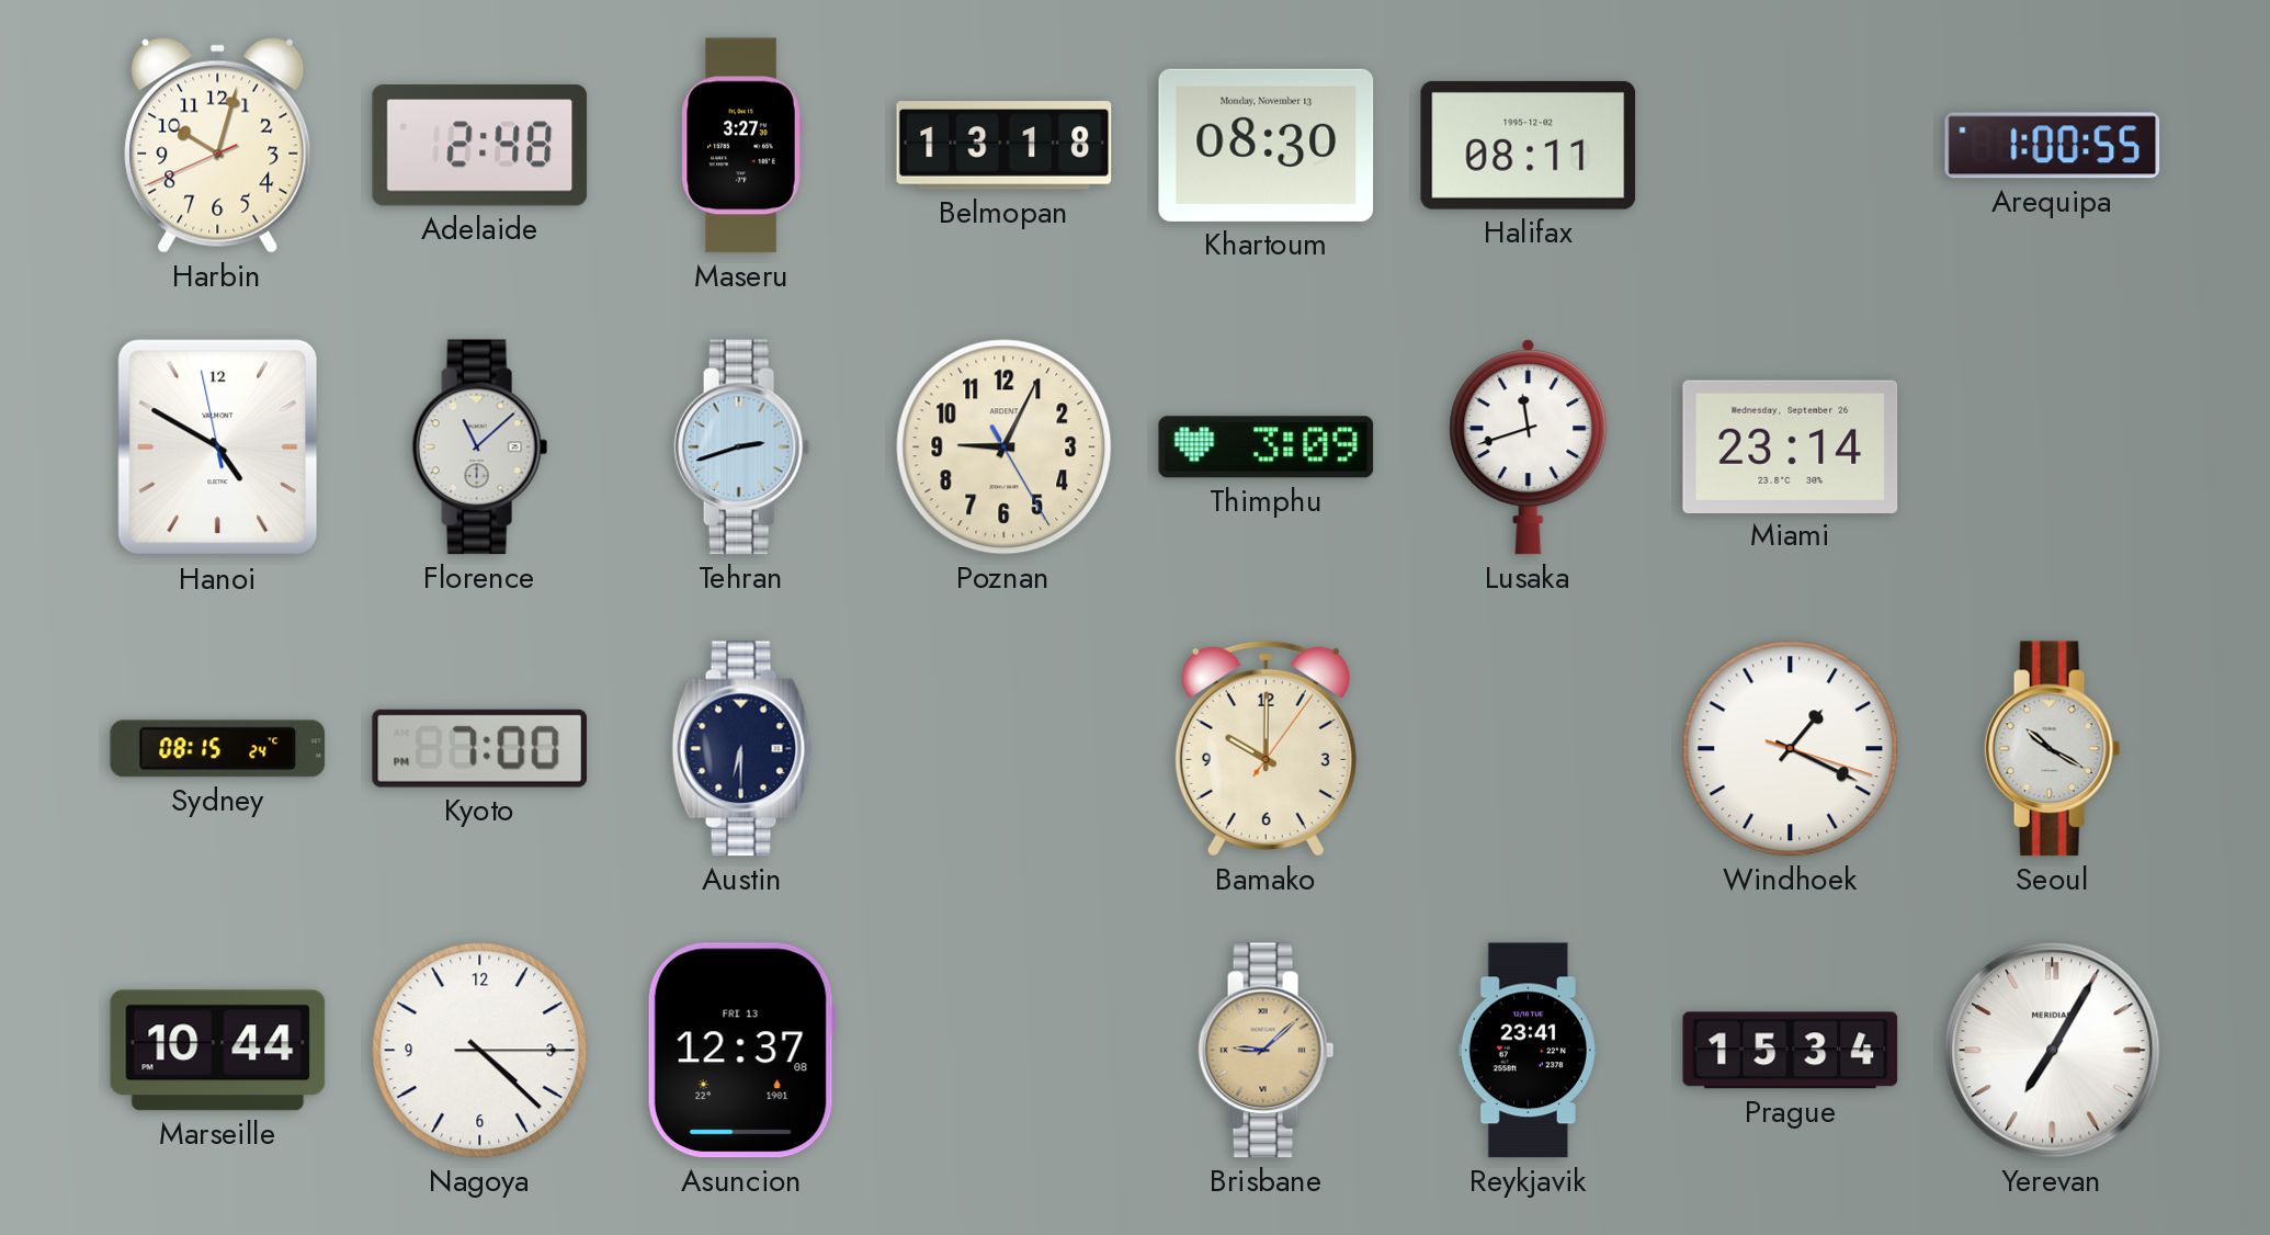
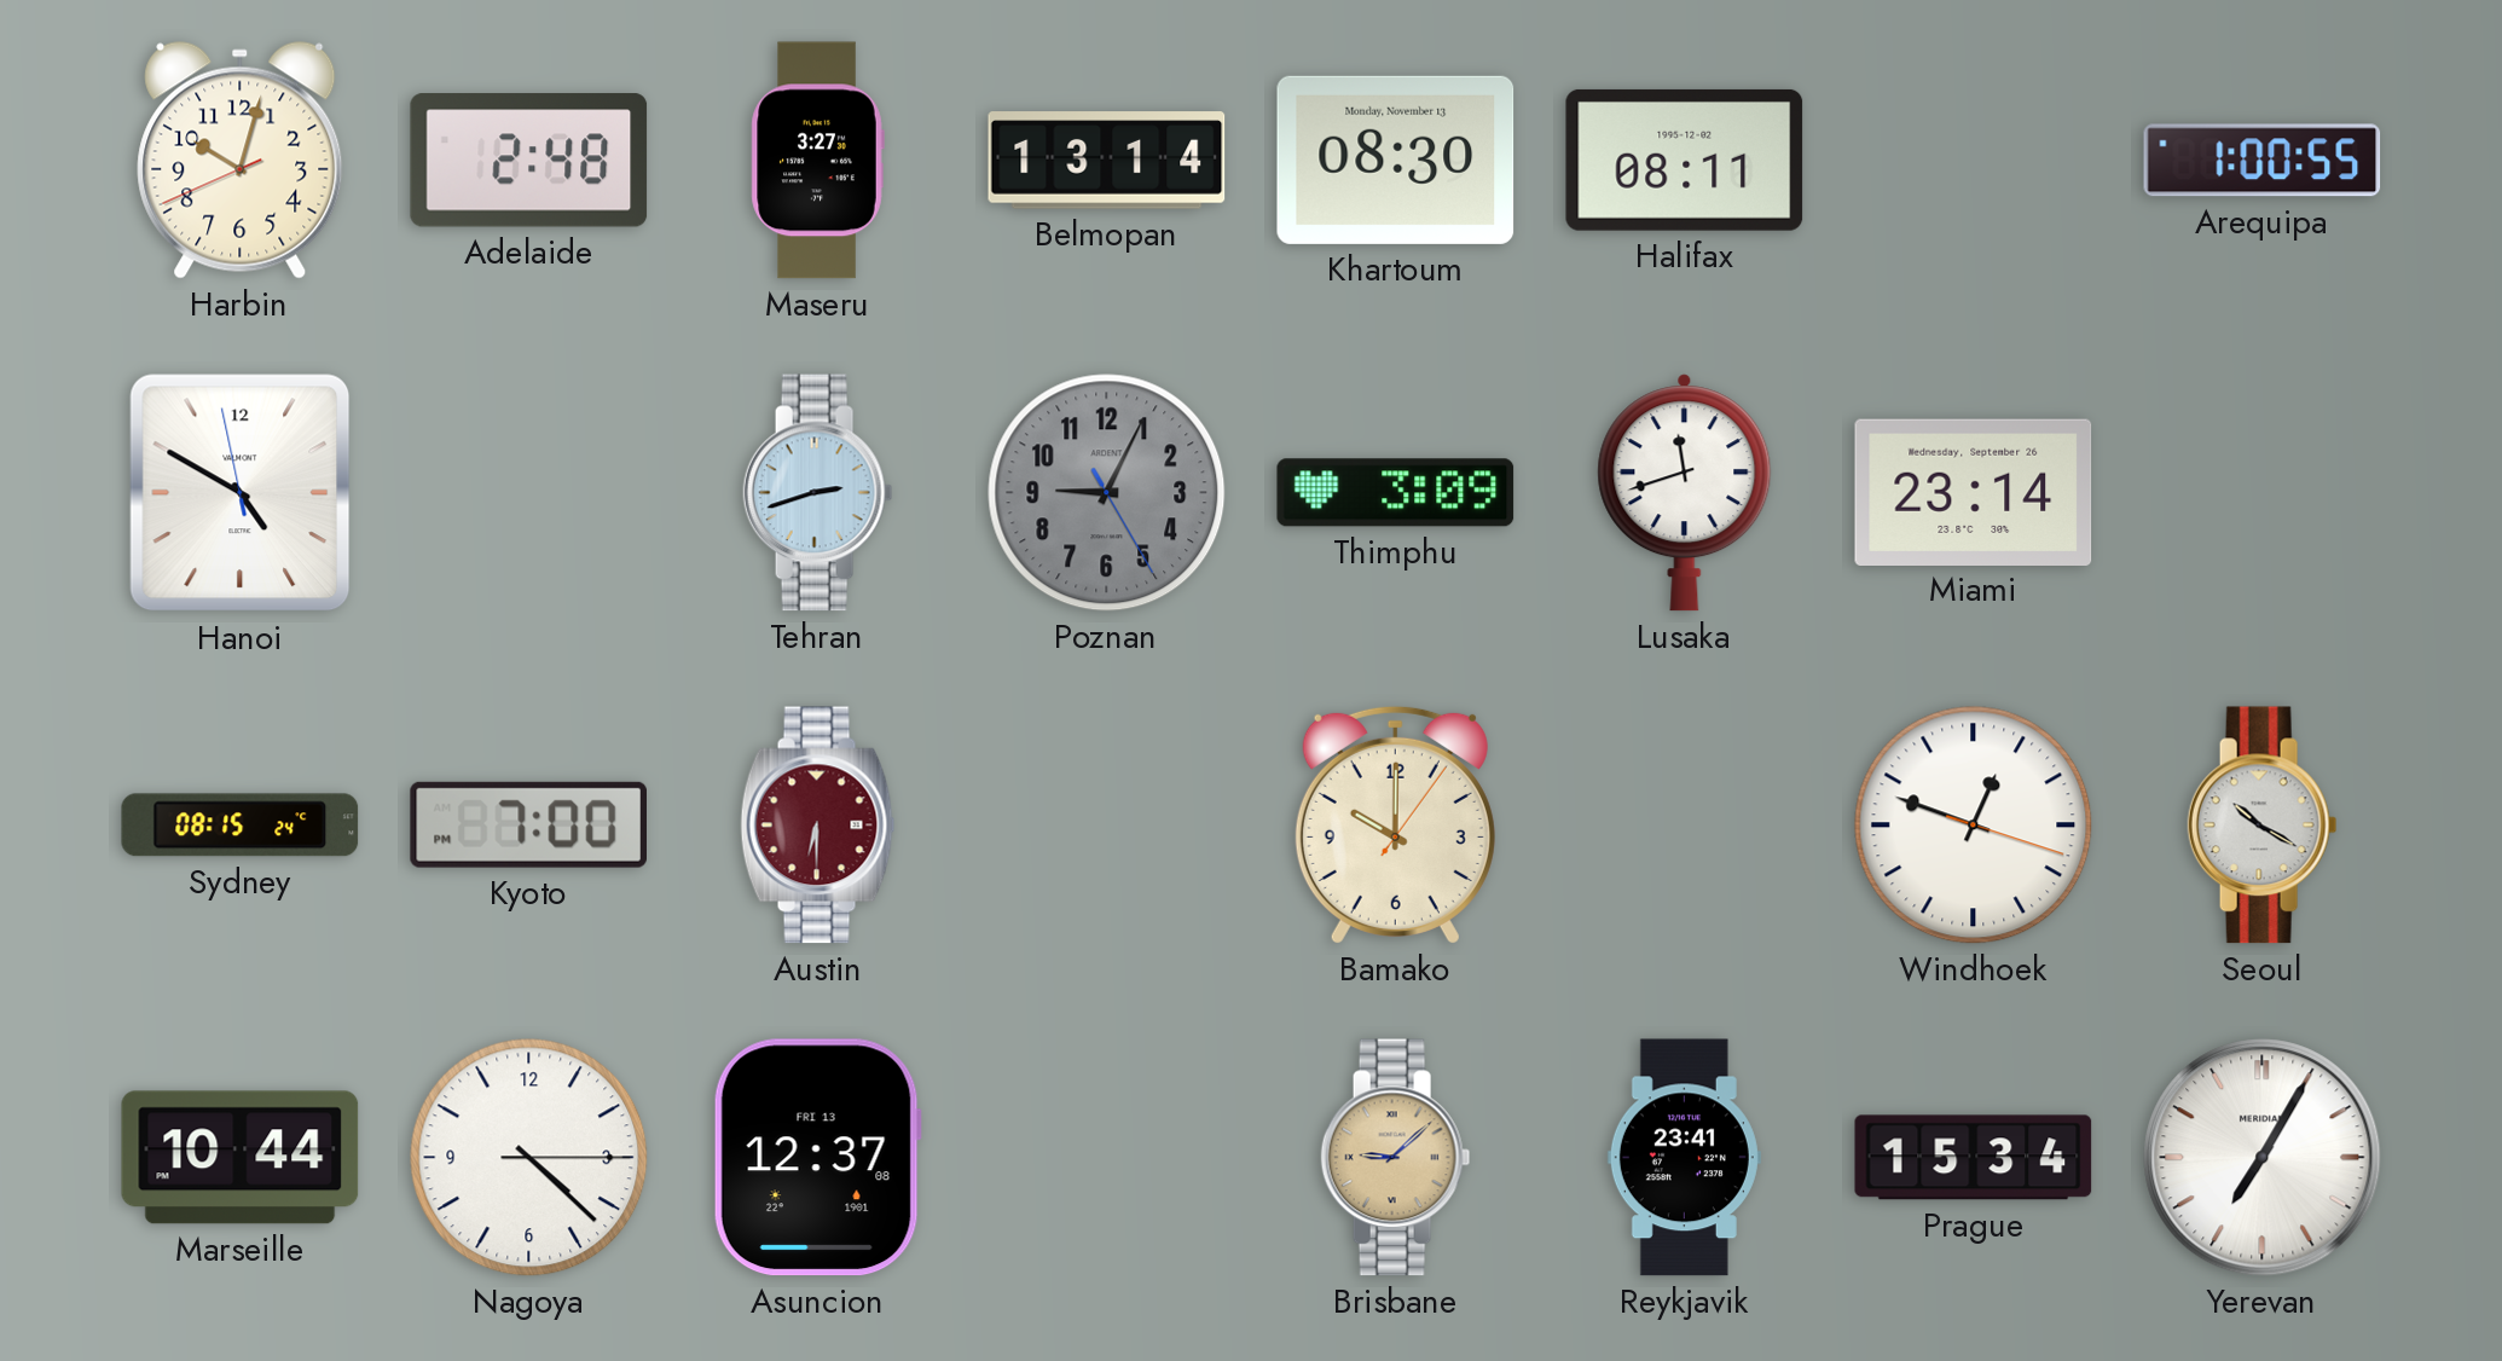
Belmopan: 13:18 -> 13:14 (1107, 161)
Florence: 11:08 -> none (480, 447)
Poznan dial: cream -> grey (1107, 493)
Austin dial: navy -> burgundy (818, 826)
Windhoek: 1:19 -> 12:48 (1974, 826)
